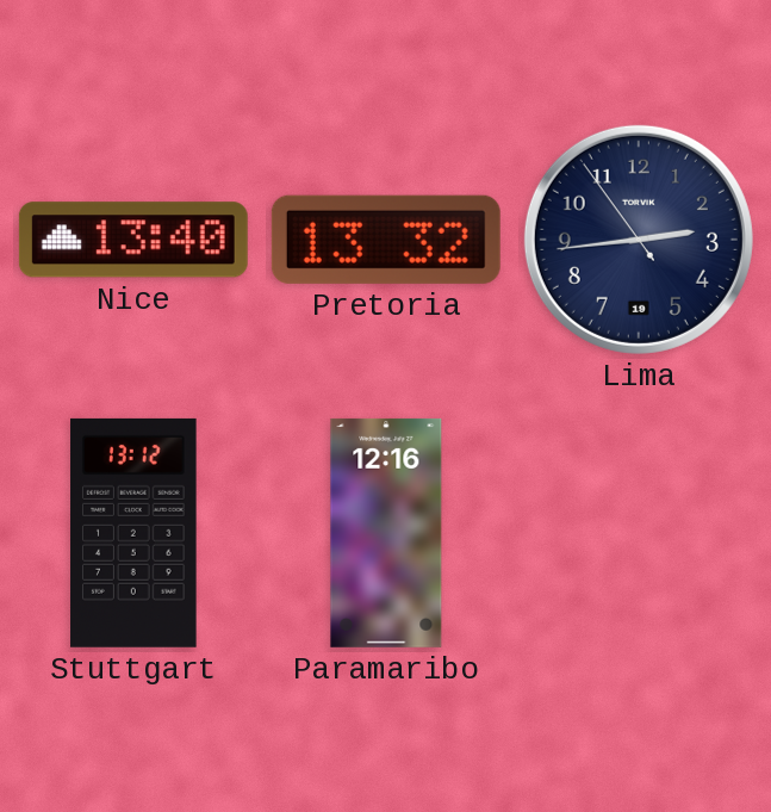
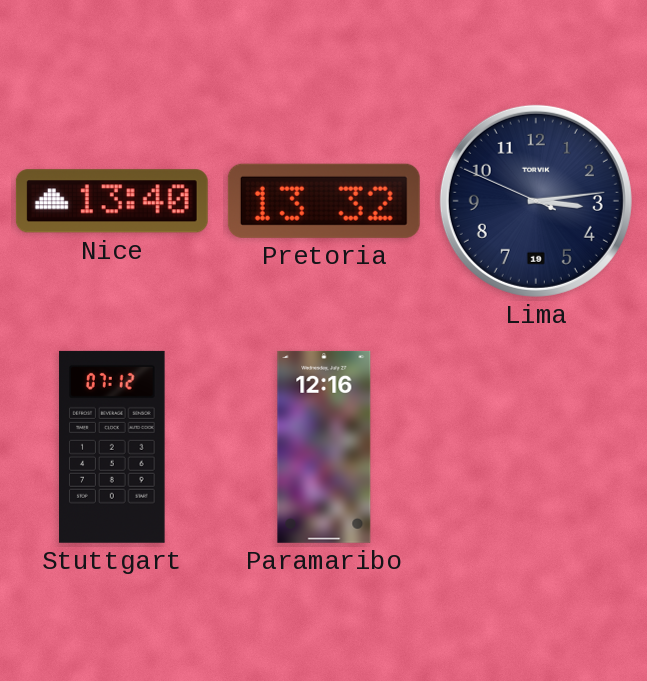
Lima: 2:43 -> 3:13 (536, 201)
Stuttgart: 13:12 -> 07:12 (112, 447)
